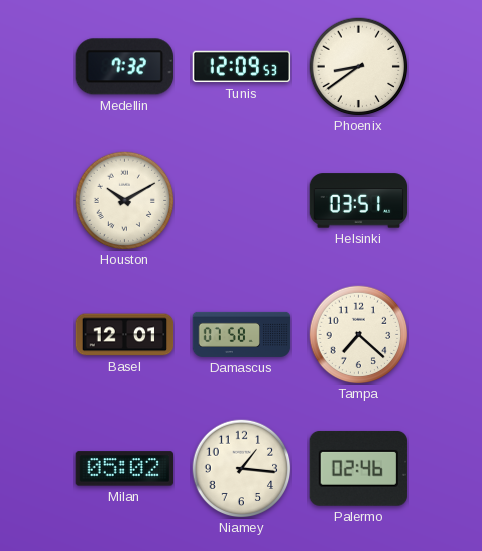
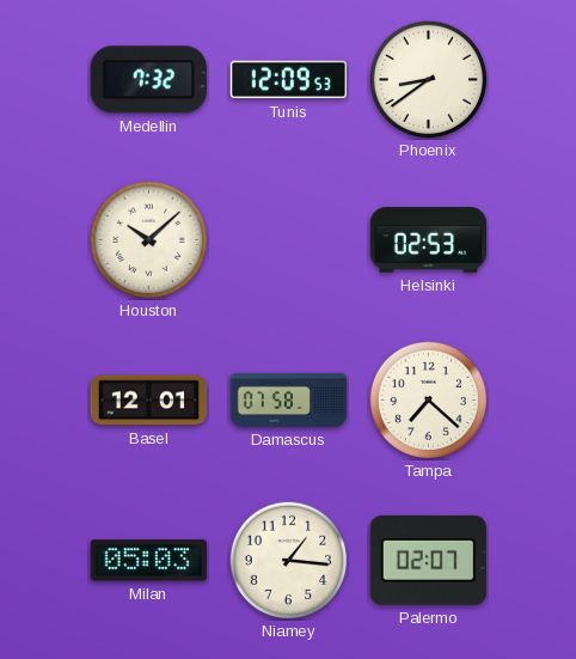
Houston: 10:10 -> 10:08 (149, 240)
Helsinki: 03:51 -> 02:53 (429, 240)
Milan: 05:02 -> 05:03 (148, 561)
Palermo: 02:46 -> 02:07 (428, 560)
